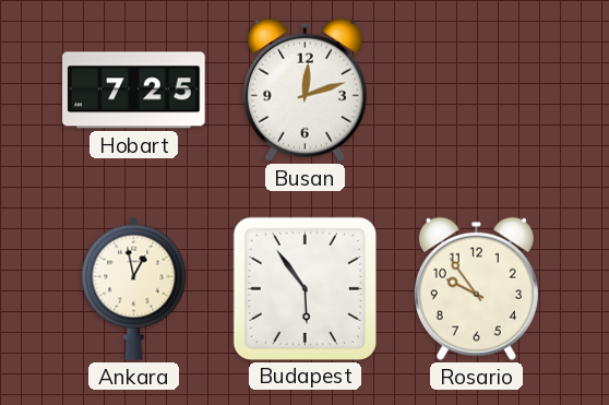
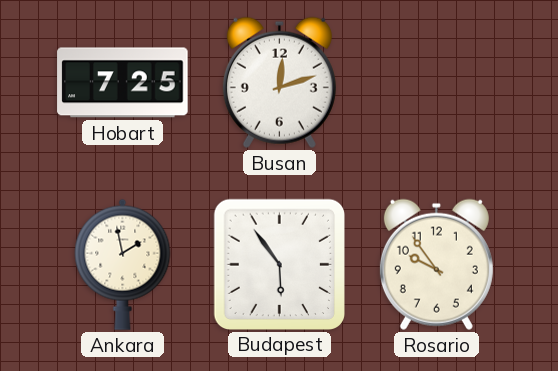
Ankara: 12:58 -> 1:58 (123, 264)
